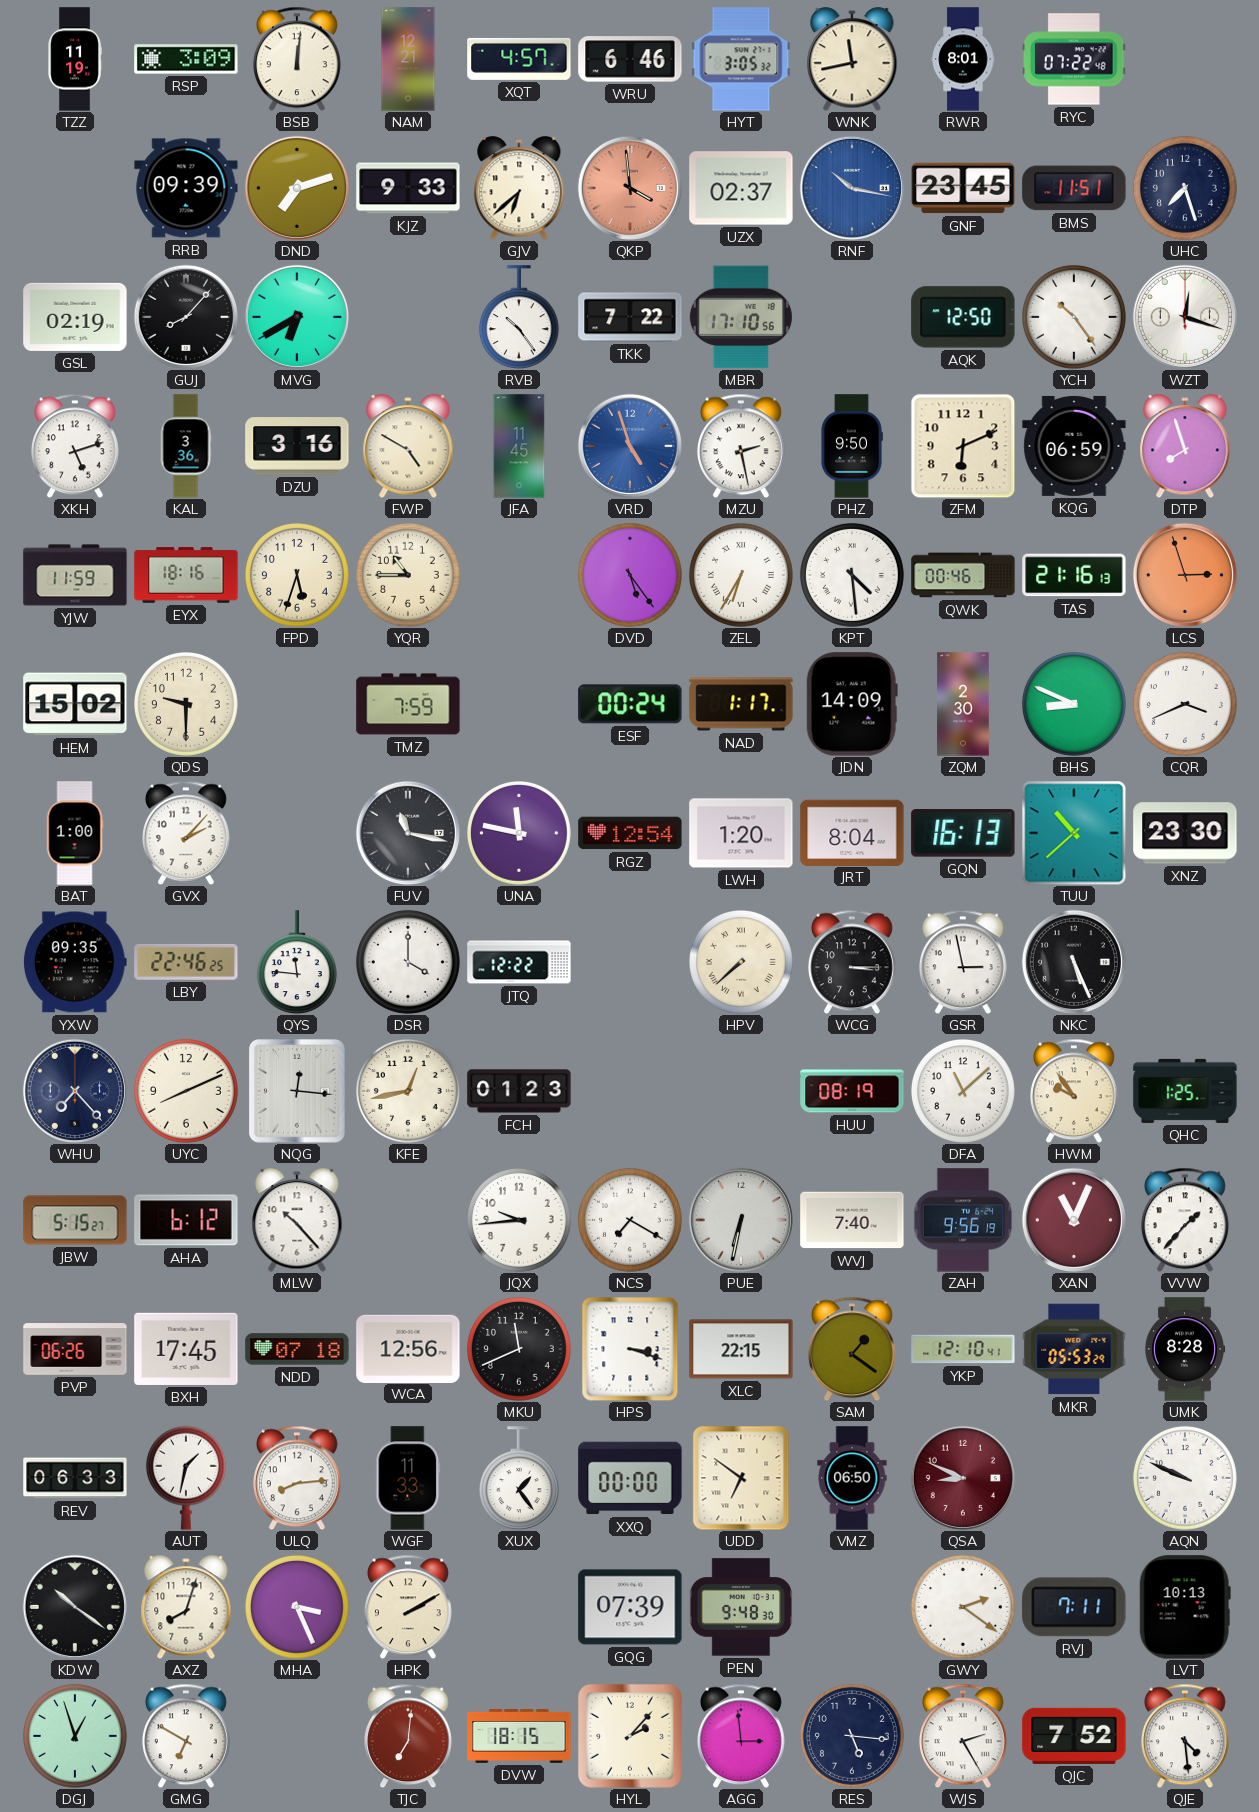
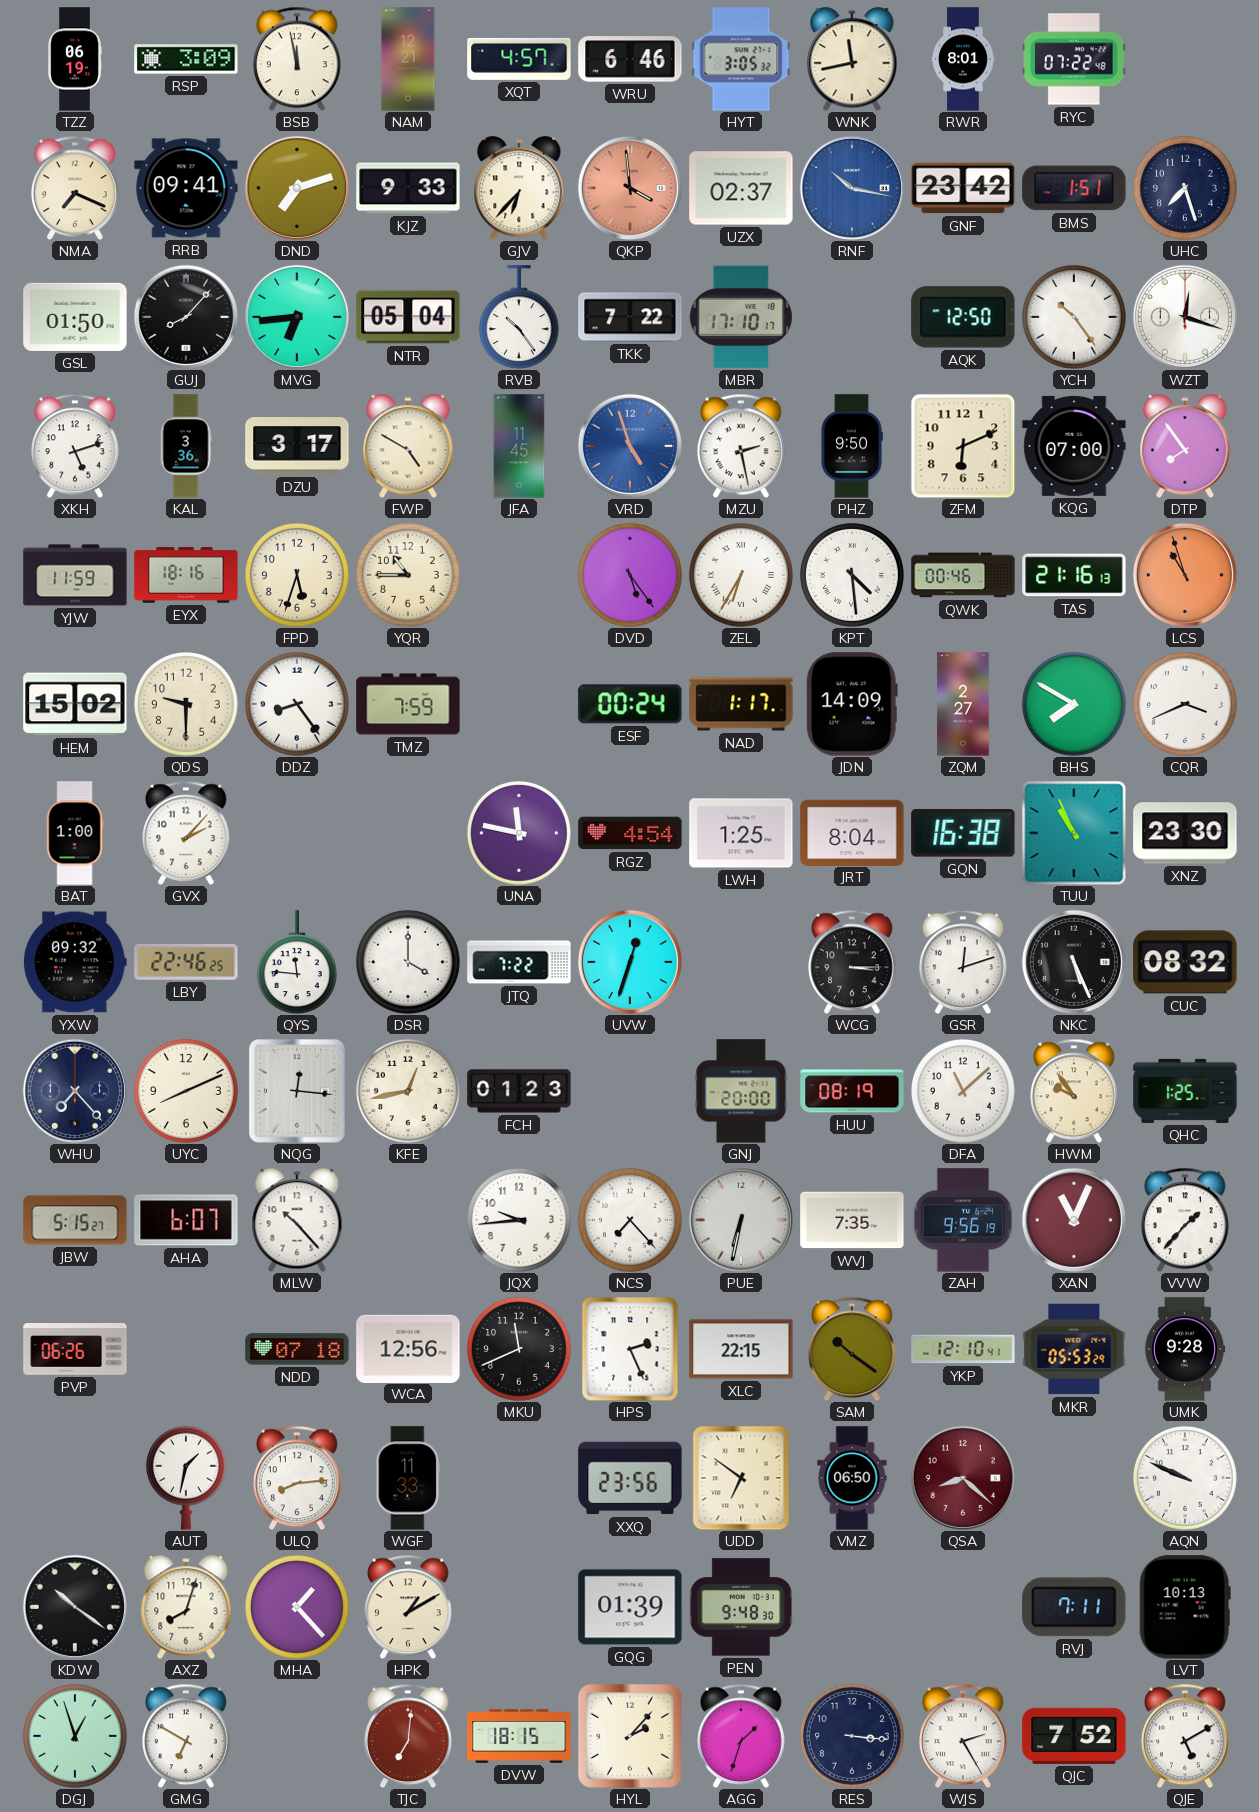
TZZ: 11:19 -> 06:19 (75, 59)
BSB: 12:01 -> 11:58 (297, 59)
NMA: none -> 7:19 (75, 188)
RRB: 09:39 -> 09:41 (186, 188)
GJV: 6:38 -> 6:37 (519, 188)
GNF: 23:45 -> 23:42 (963, 188)
BMS: 11:51 -> 1:51 (1074, 188)
GSL: 02:19 -> 01:50 (75, 317)
MVG: 6:40 -> 6:44 (297, 317)
NTR: none -> 05:04 (408, 317)
MBR: 17:10:56 -> 17:10:17 (741, 317)
DZU: 3:16 -> 3:17 (297, 446)
KQG: 06:59 -> 07:00 (1074, 446)
DTP: 7:57 -> 7:54 (1185, 446)
LCS: 2:57 -> 10:57 (1185, 575)
DDZ: none -> 8:24 (297, 704)
ZQM: 2:30 -> 2:27 (963, 704)
BHS: 8:49 -> 7:50 (1074, 704)
FUV: 11:17 -> none (408, 833)
RGZ: 12:54 -> 4:54 (630, 833)
LWH: 1:20 -> 1:25 (741, 833)
GQN: 16:13 -> 16:38 (963, 833)
TUU: 10:38 -> 10:56 (1074, 833)
YXW: 09:35 -> 09:32 (75, 962)
JTQ: 12:22 -> 7:22 (519, 962)
UVW: none -> 12:33 (630, 962)
HPV: 7:38 -> none (741, 962)
GSR: 2:58 -> 12:12 (963, 962)
CUC: none -> 08:32 (1185, 962)
GNJ: none -> 20:00 (741, 1091)
AHA: 6:12 -> 6:07 (186, 1220)
NCS: 7:20 -> 7:23 (630, 1220)
WVJ: 7:40 -> 7:35 (852, 1220)
BXH: 17:45 -> none (186, 1349)
HPS: 3:18 -> 2:26 (630, 1349)
SAM: 1:21 -> 10:21 (852, 1349)
UMK: 8:28 -> 9:28 (1185, 1349)
REV: 06:33 -> none (75, 1478)
XUX: 1:24 -> none (519, 1478)
XXQ: 00:00 -> 23:56 (630, 1478)
QSA: 8:49 -> 8:22 (963, 1478)
MHA: 3:26 -> 1:23 (297, 1607)
HPK: 2:10 -> 1:10 (408, 1607)
GQG: 07:39 -> 01:39 (630, 1607)
GWY: 2:21 -> none (963, 1607)
AGG: 2:59 -> 1:33 (741, 1736)
RES: 5:16 -> 3:16 (852, 1736)
QJE: 4:29 -> 5:10 (1185, 1736)
